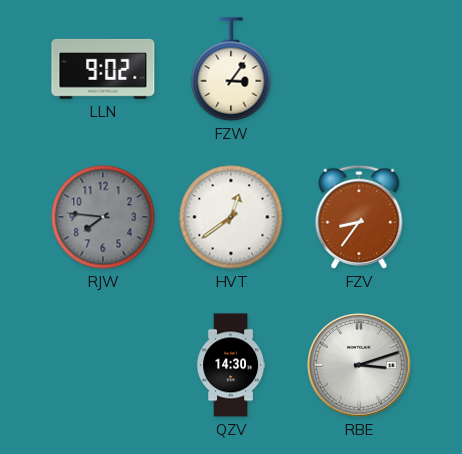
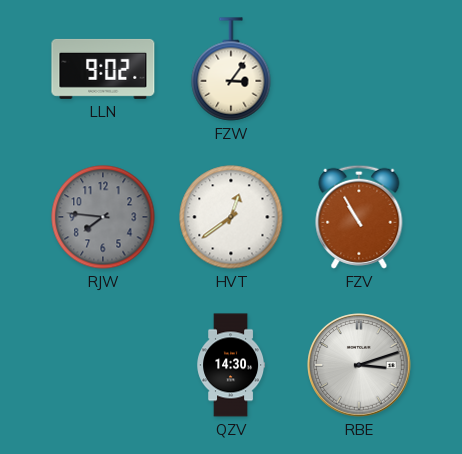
FZV: 8:36 -> 10:55 (359, 217)
